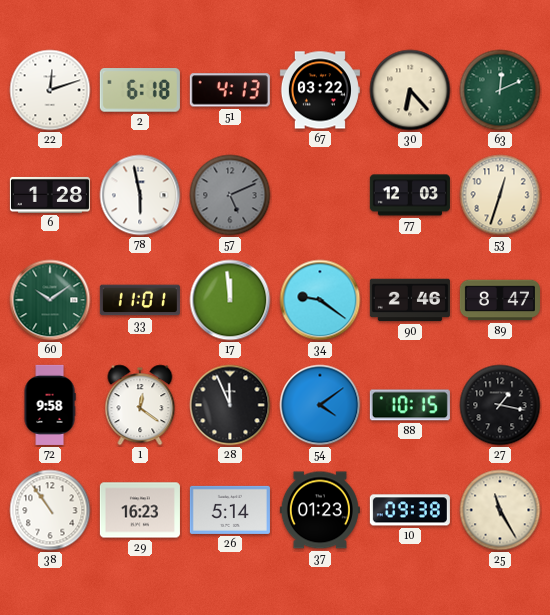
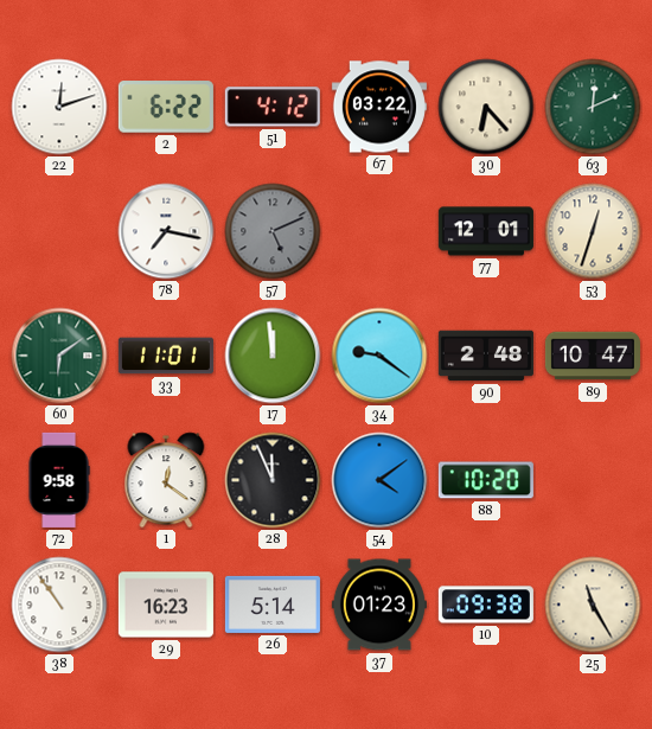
2: 6:18 -> 6:22 (166, 107)
51: 4:13 -> 4:12 (273, 107)
6: 1:28 -> none (50, 195)
78: 5:58 -> 7:17 (166, 231)
77: 12:03 -> 12:01 (486, 231)
60: 10:09 -> 6:09 (59, 356)
90: 2:46 -> 2:48 (486, 356)
89: 8:47 -> 10:47 (593, 356)
88: 10:15 -> 10:20 (486, 480)
27: 1:17 -> none (500, 405)
